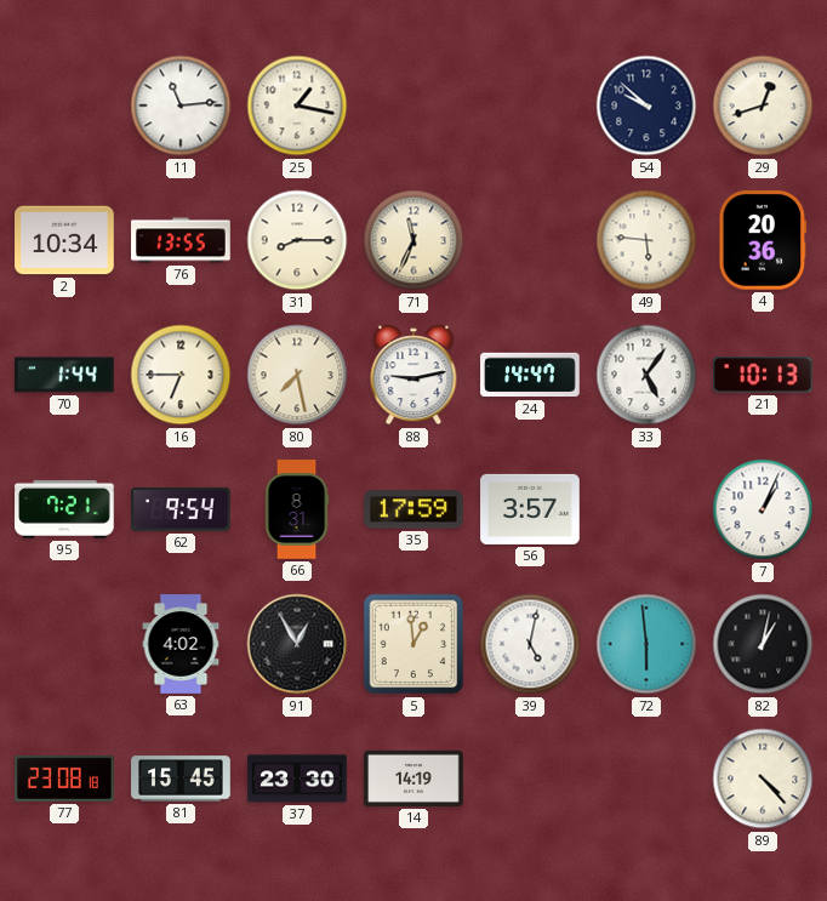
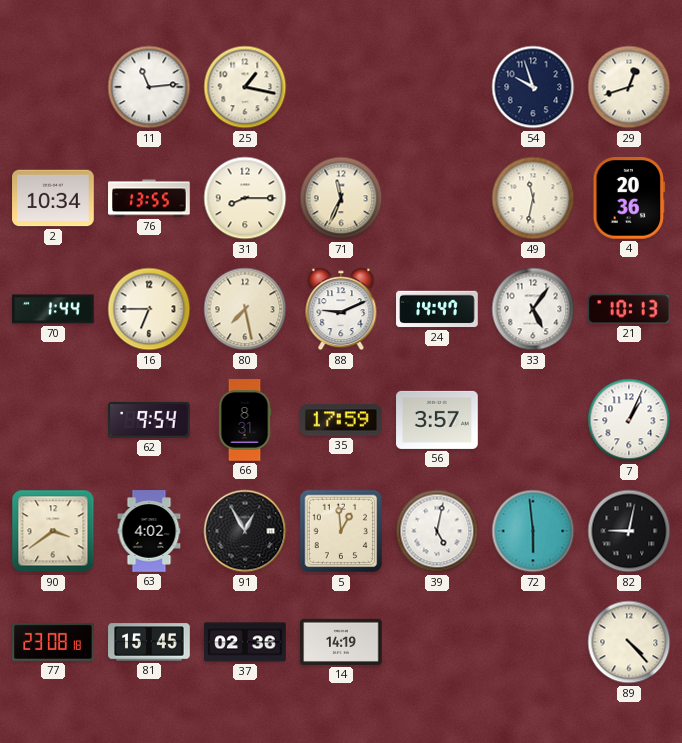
54: 9:52 -> 9:57 (533, 87)
49: 5:46 -> 11:32 (533, 198)
88: 9:13 -> 9:11 (341, 309)
95: 7:21 -> none (64, 511)
90: none -> 3:39 (53, 531)
82: 1:02 -> 9:02 (629, 531)
37: 23:30 -> 02:36 (245, 642)
